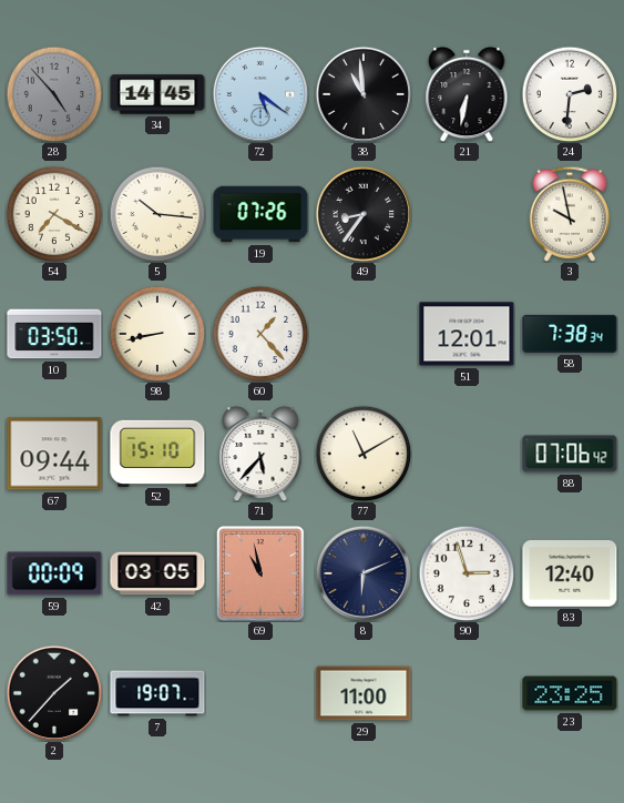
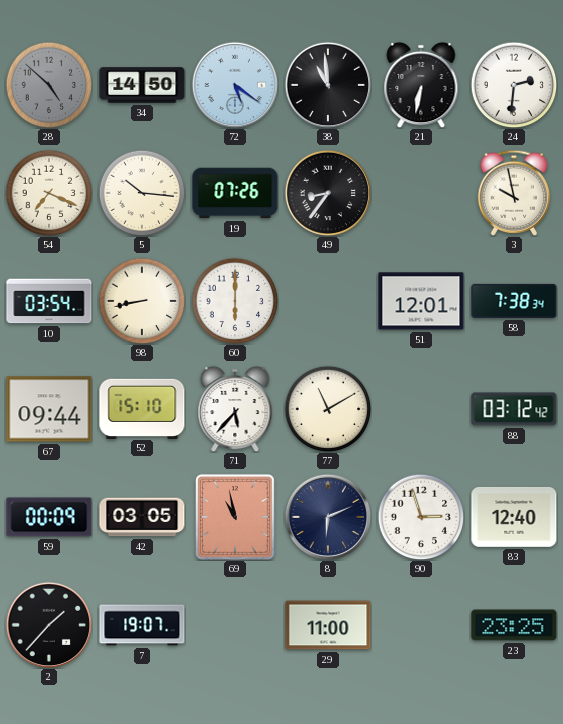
28: 4:53 -> 4:52 (49, 85)
34: 14:45 -> 14:50 (142, 85)
54: 7:20 -> 7:19 (49, 193)
10: 03:50 -> 03:54 (49, 301)
60: 1:23 -> 6:00 (235, 301)
88: 07:06 -> 03:12 (514, 409)
